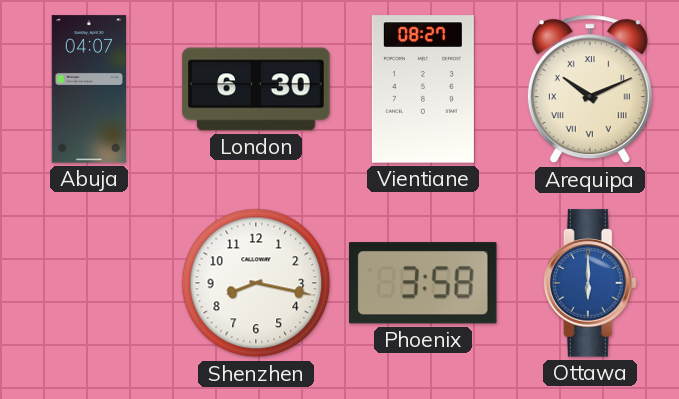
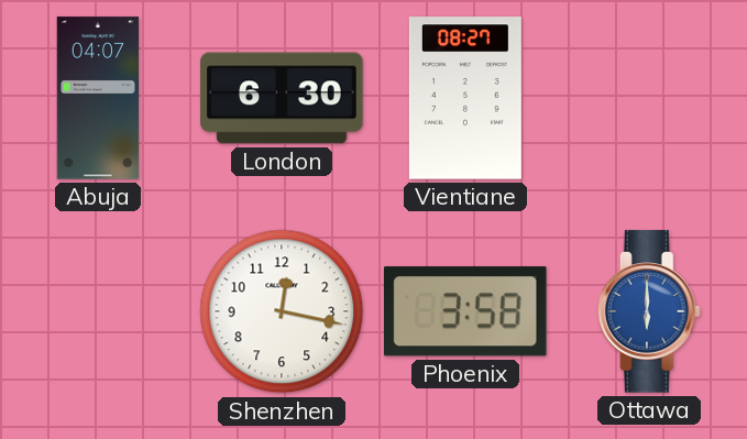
Arequipa: 10:11 -> none (590, 89)
Shenzhen: 8:17 -> 12:17 (282, 311)
